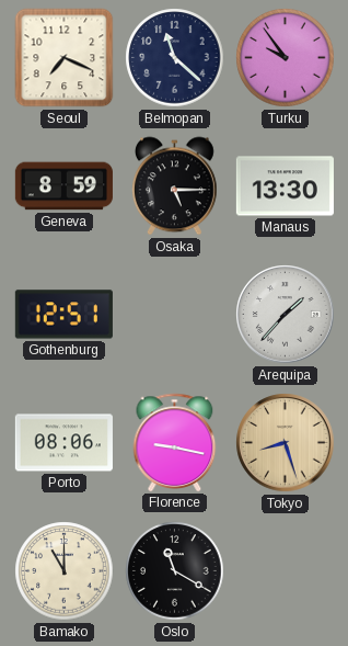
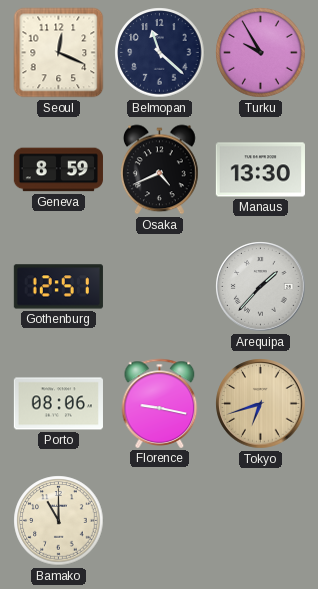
Seoul: 7:19 -> 12:19 (59, 53)
Turku: 9:54 -> 9:55 (261, 53)
Osaka: 5:15 -> 4:41 (160, 170)
Tokyo: 8:27 -> 6:42 (261, 404)
Oslo: 11:20 -> none (175, 571)
